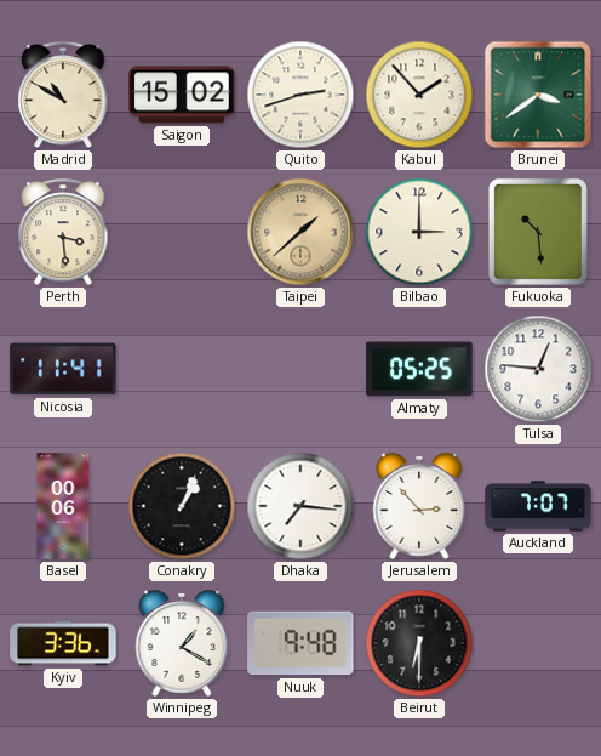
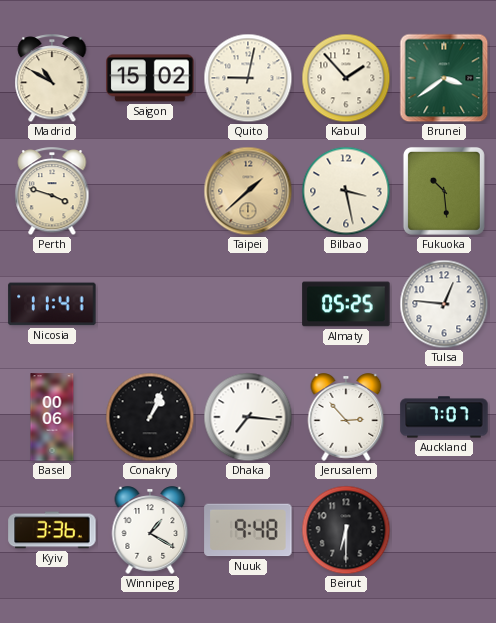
Quito: 2:42 -> 9:02 (248, 78)
Perth: 3:29 -> 3:48 (52, 192)
Bilbao: 3:00 -> 3:28 (346, 191)
